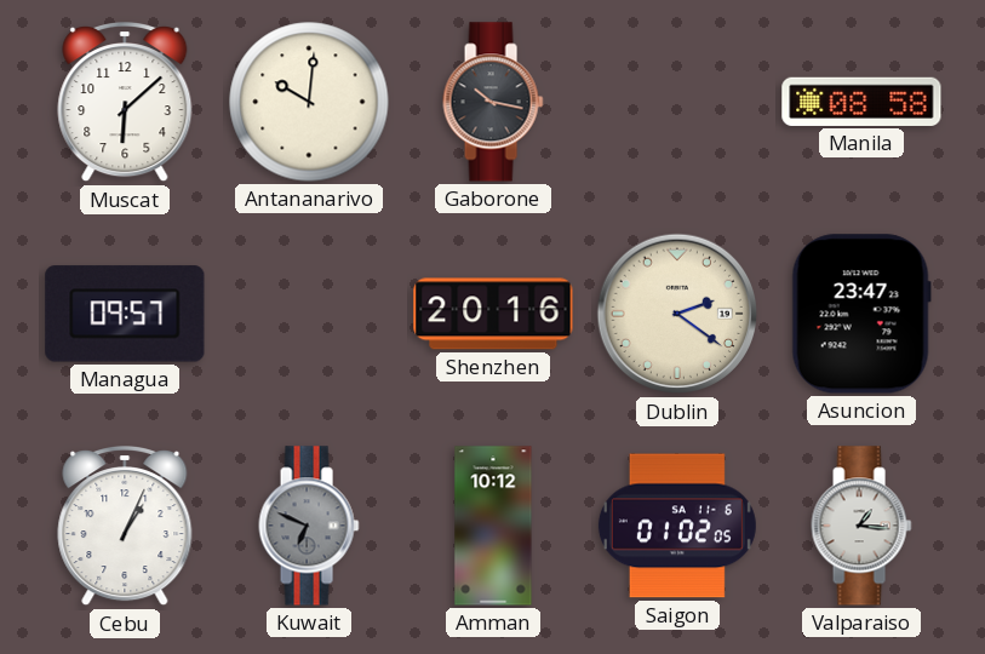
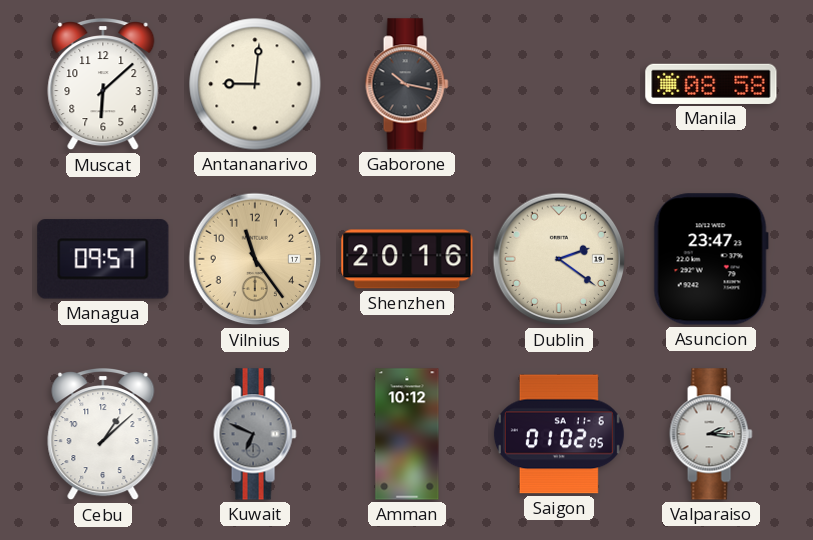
Antananarivo: 10:01 -> 9:01 (255, 84)
Vilnius: none -> 11:24 (255, 259)
Cebu: 1:04 -> 1:08 (103, 435)
Valparaiso: 1:16 -> 2:16 (711, 434)
